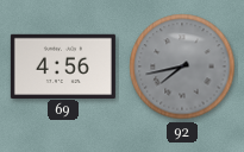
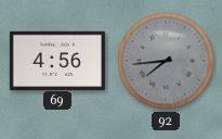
92: 7:43 -> 7:44 (166, 61)
